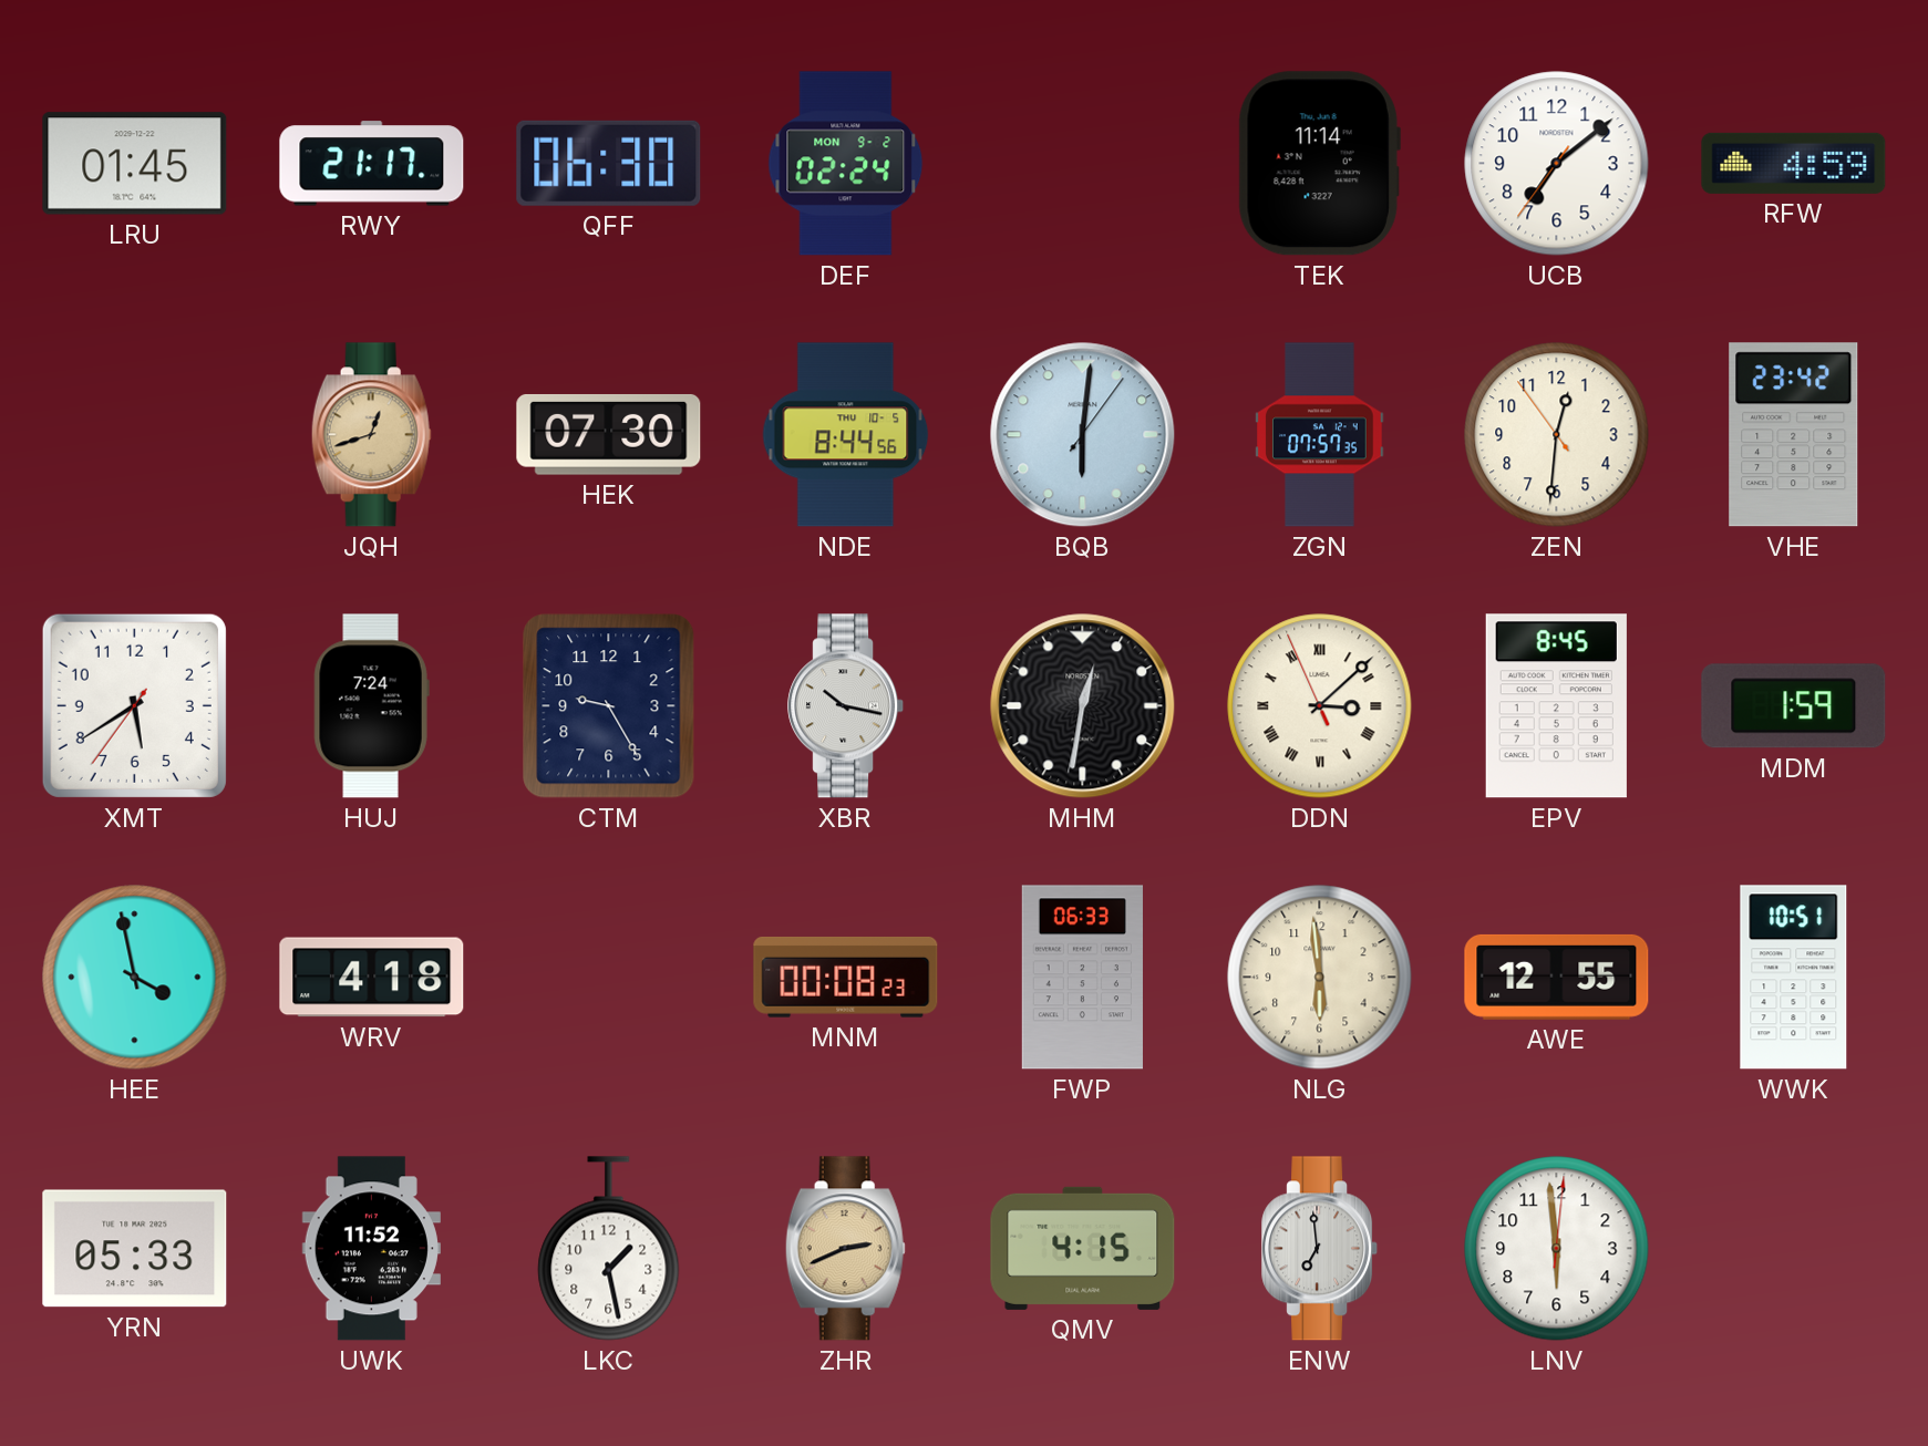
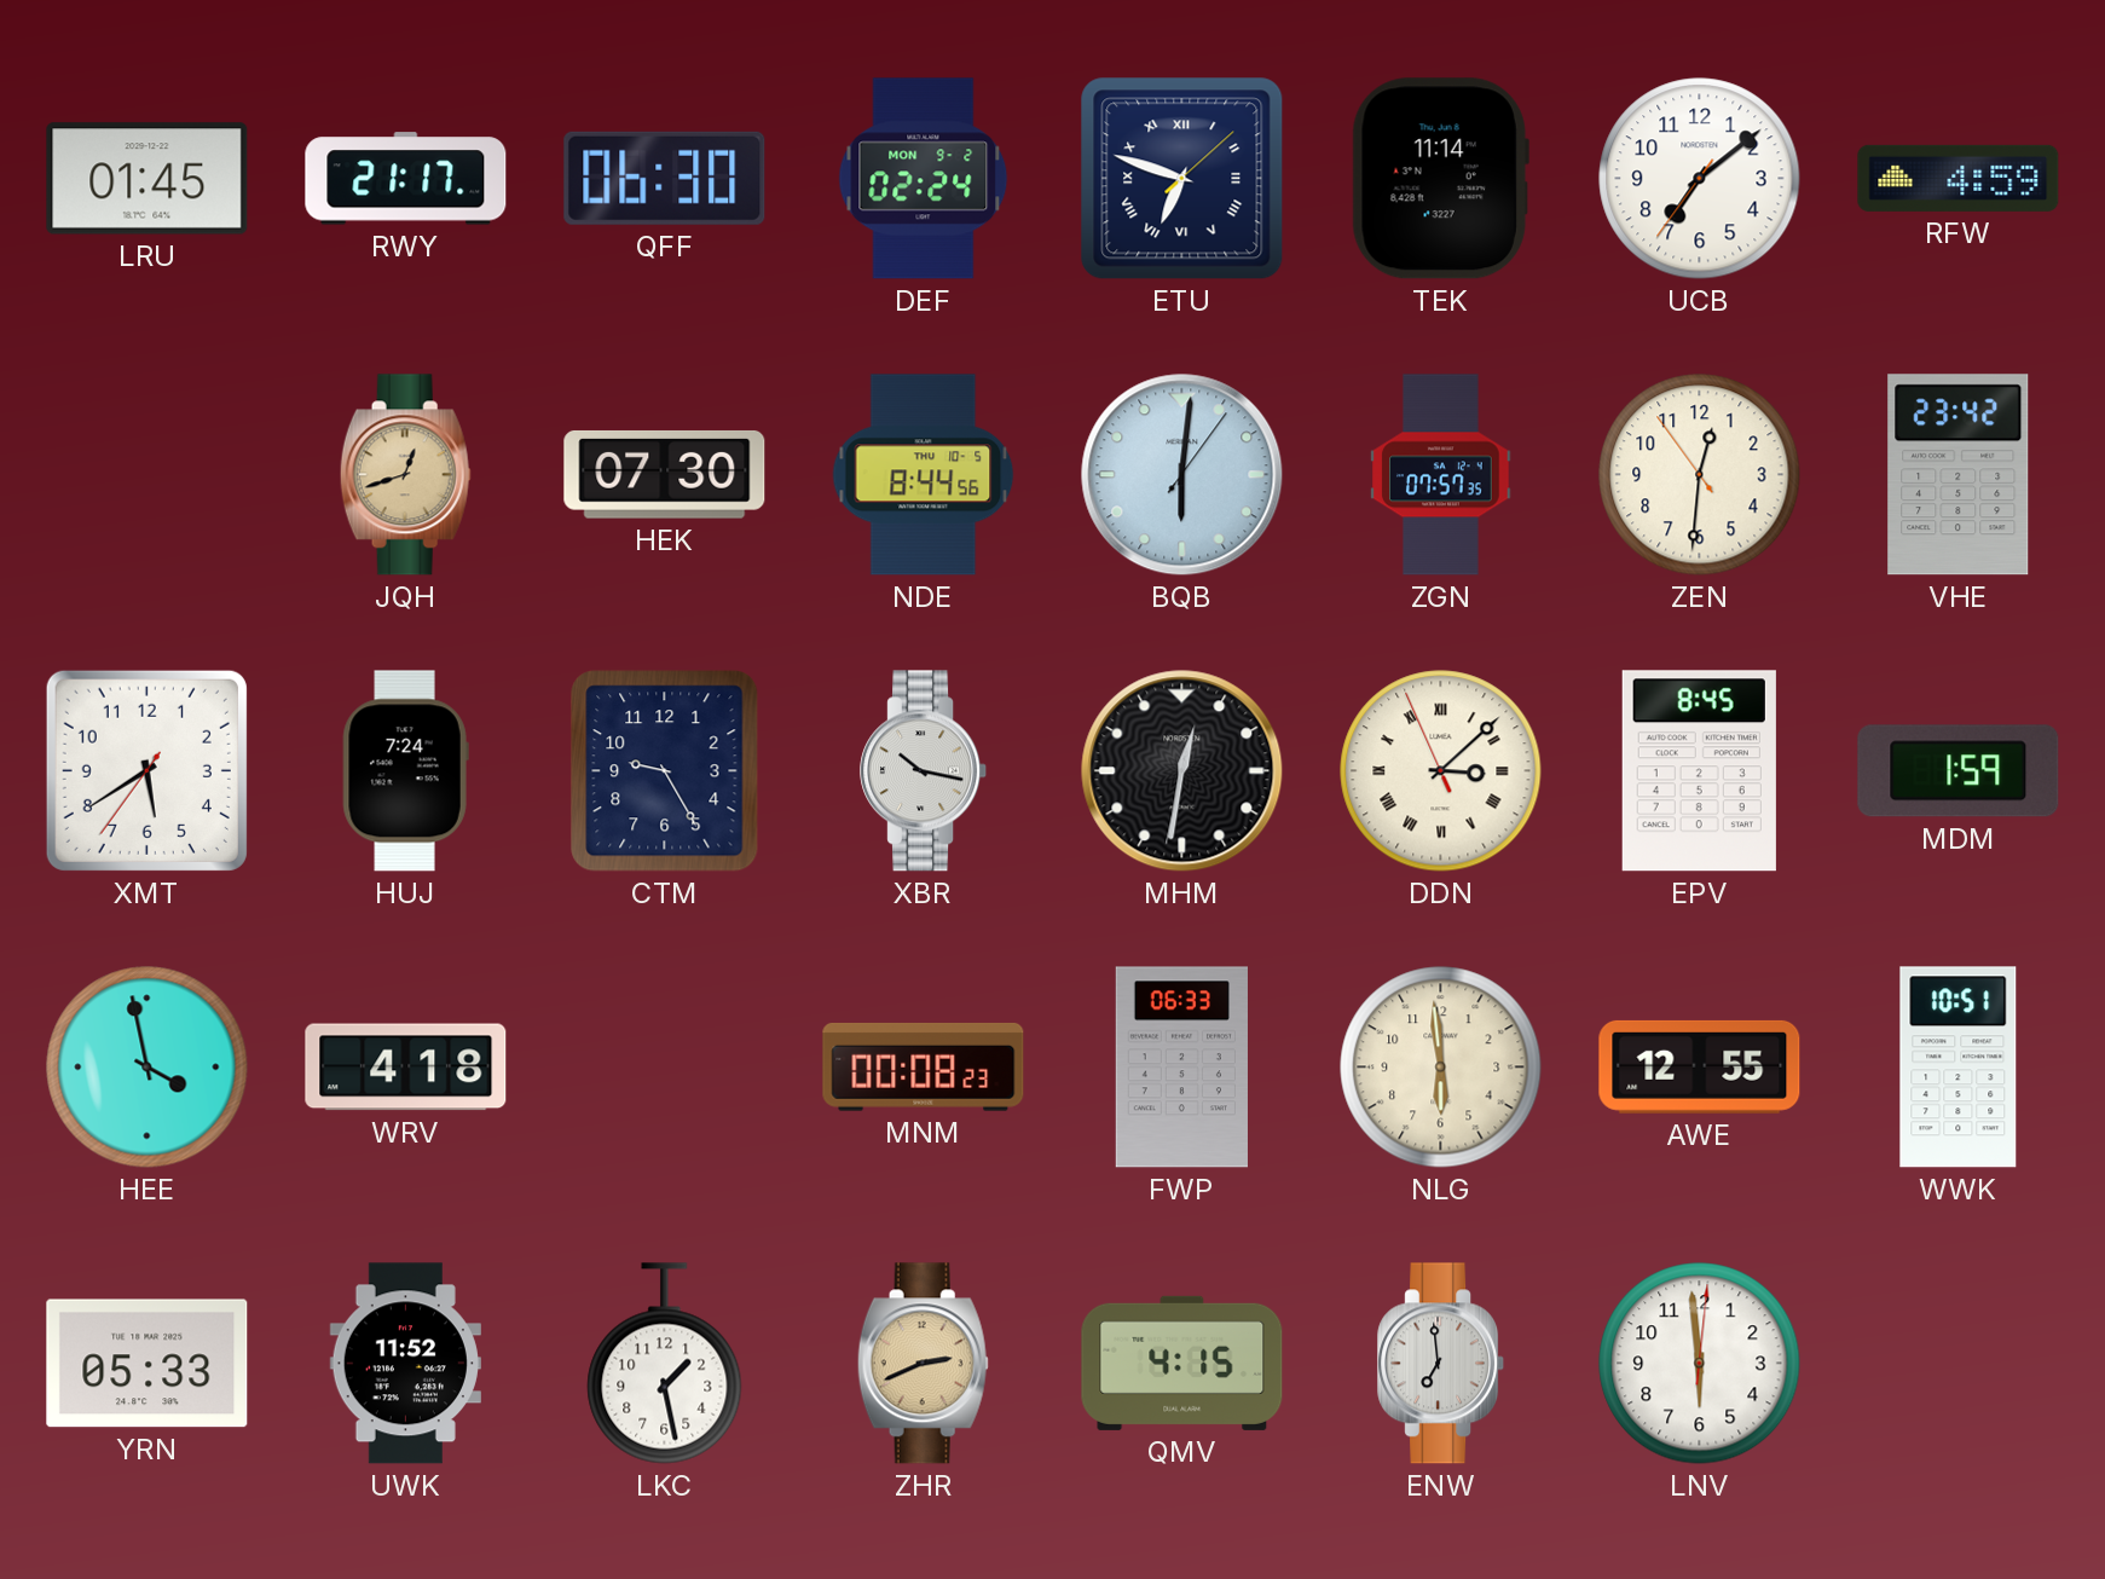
ETU: none -> 6:48 (1182, 179)
